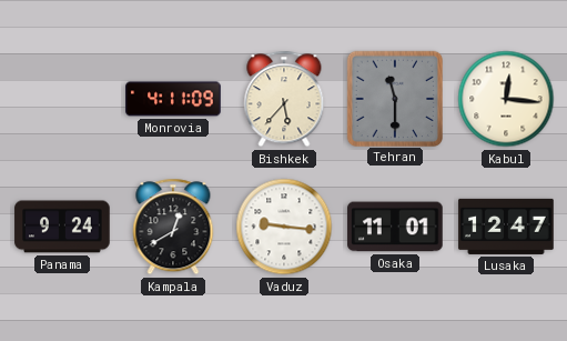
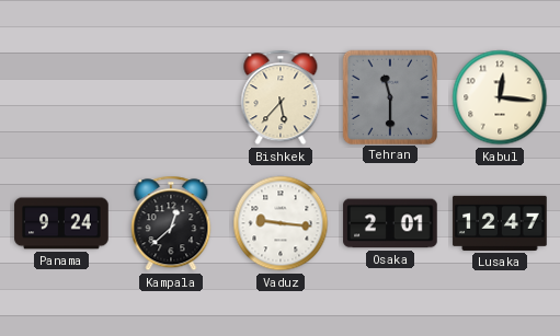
Monrovia: 4:11 -> none (173, 99)
Kampala: 12:40 -> 12:38 (171, 223)
Osaka: 11:01 -> 2:01 (390, 223)
